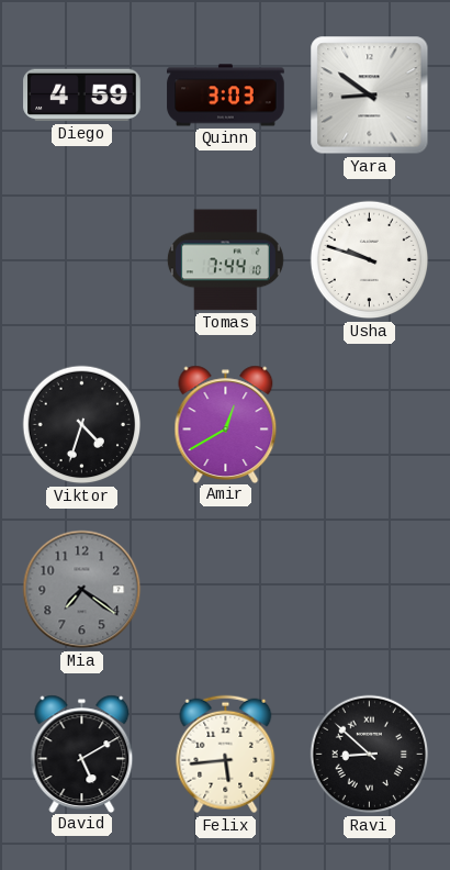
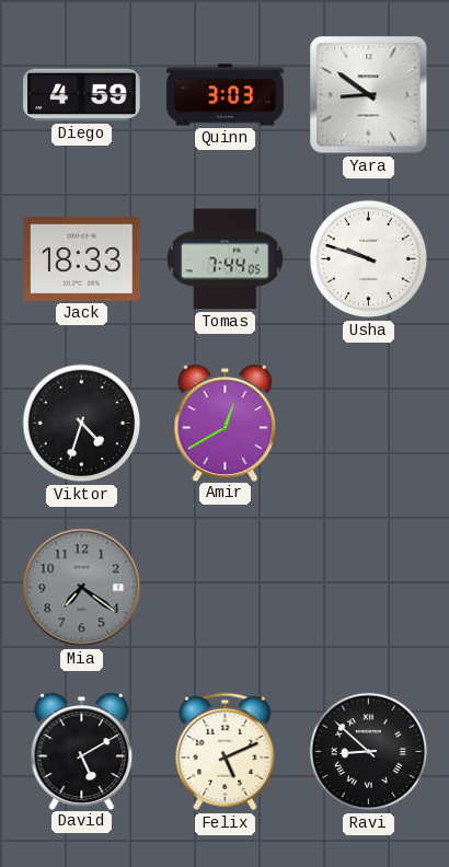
Jack: none -> 18:33 (82, 258)
Tomas: 7:44:10 -> 7:44:05 (225, 259)
Felix: 5:44 -> 5:11 (226, 752)
